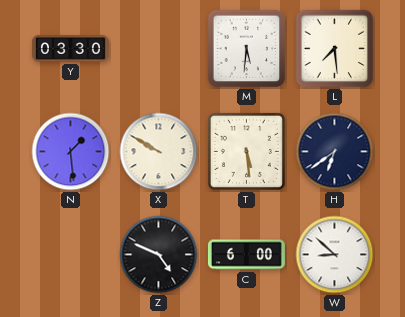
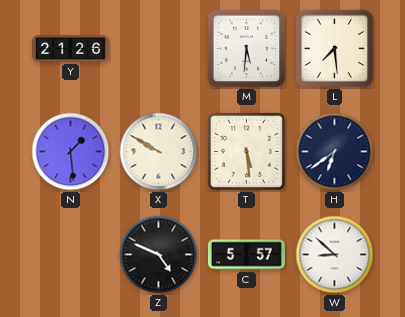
Y: 03:30 -> 21:26 (70, 49)
C: 6:00 -> 5:57 (246, 255)
